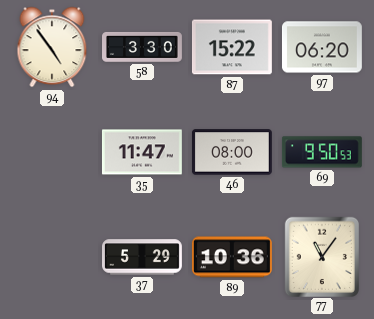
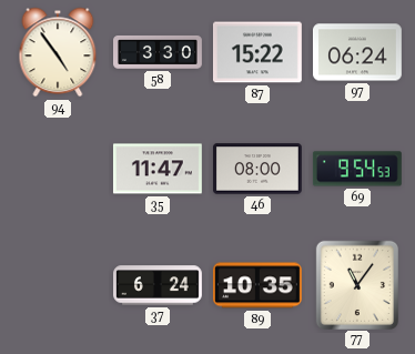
97: 06:20 -> 06:24 (357, 52)
69: 9:50 -> 9:54 (357, 169)
37: 5:29 -> 6:24 (159, 285)
89: 10:36 -> 10:35 (257, 285)
